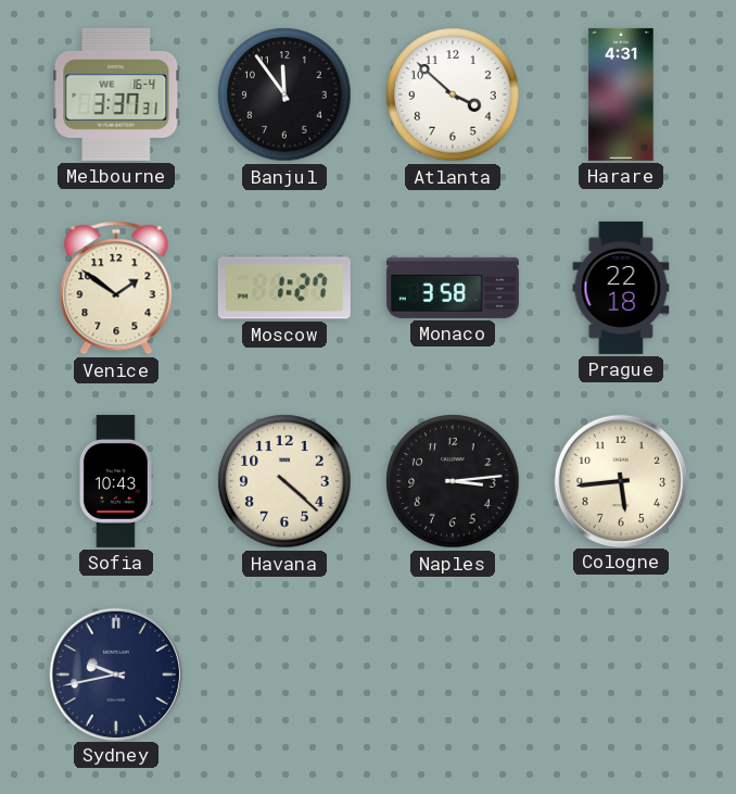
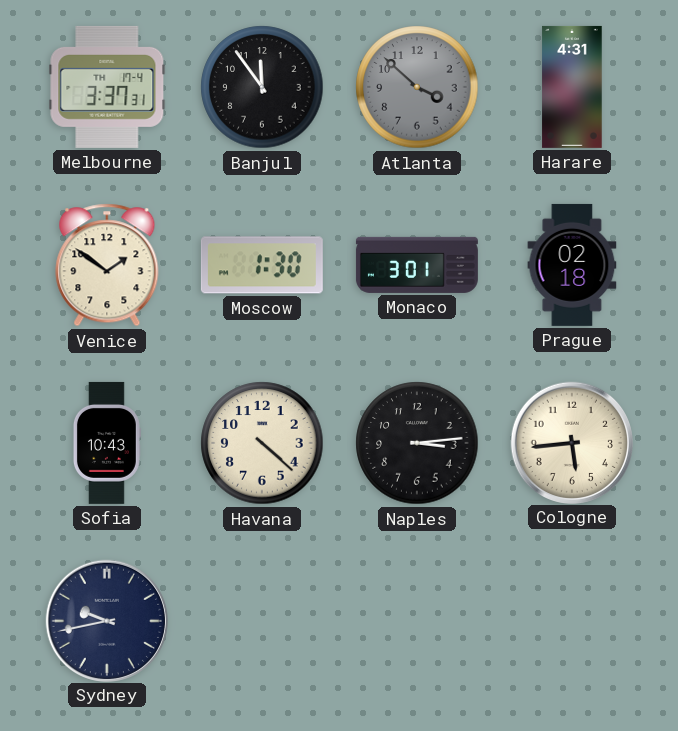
Melbourne date: WE 16-4 -> TH 17-4 (107, 87)
Atlanta dial: white -> grey (417, 87)
Moscow: 1:27 -> 1:30 (262, 265)
Monaco: 3:58 -> 3:01 (417, 265)
Prague: 22:18 -> 02:18 (572, 265)
